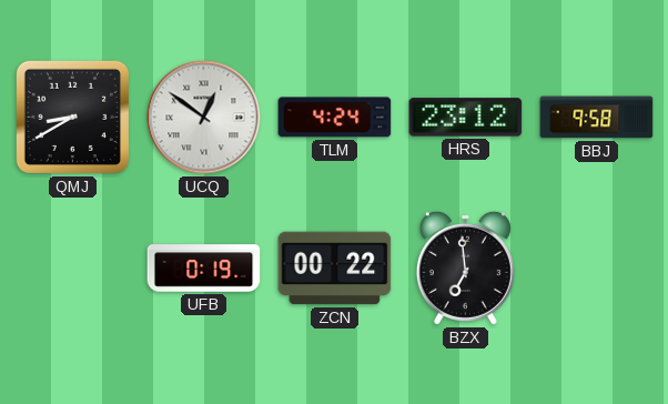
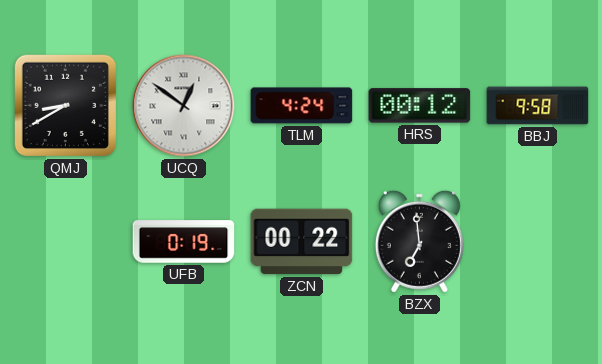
HRS: 23:12 -> 00:12 (420, 106)
